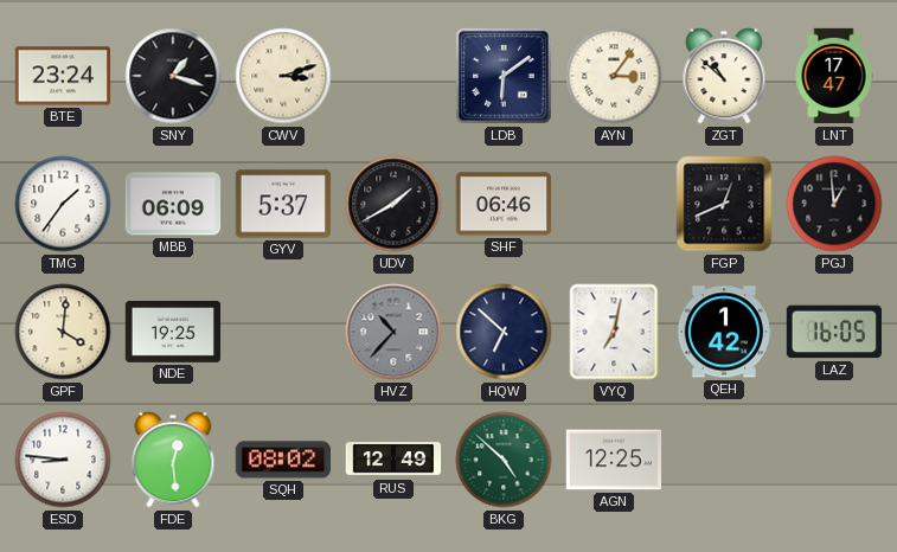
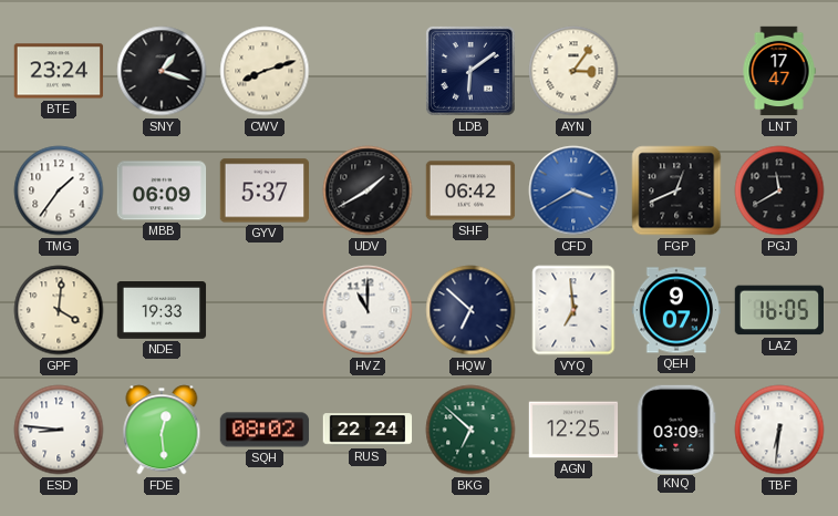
CWV: 3:12 -> 8:12 (265, 71)
ZGT: 10:52 -> none (724, 76)
SHF: 06:46 -> 06:42 (470, 190)
CFD: none -> 3:40 (573, 190)
PGJ: 12:59 -> 11:40 (779, 190)
NDE: 19:25 -> 19:33 (162, 311)
HVZ: 10:37 -> 11:00 (368, 310)
HVZ dial: grey -> white (368, 310)
VYQ: 7:02 -> 6:59 (573, 310)
QEH: 1:42 -> 9:07 (676, 310)
RUS: 12:49 -> 22:24 (368, 430)
BKG: 4:52 -> 6:52 (470, 430)
KNQ: none -> 03:09 (676, 429)
TBF: none -> 6:31 (779, 430)
